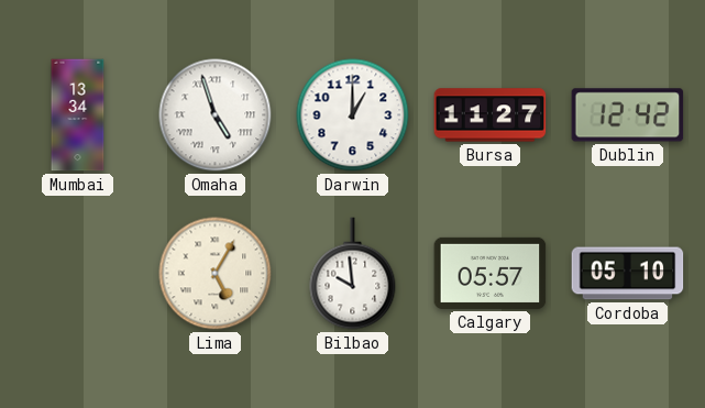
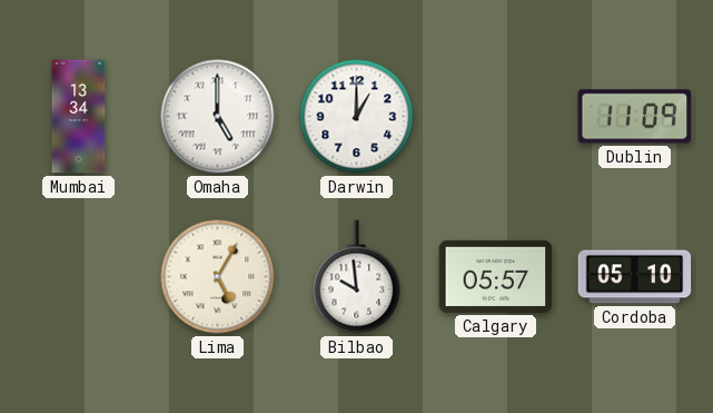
Omaha: 4:57 -> 5:00 (218, 117)
Bursa: 11:27 -> none (491, 115)
Dublin: 12:42 -> 11:09 (635, 117)
